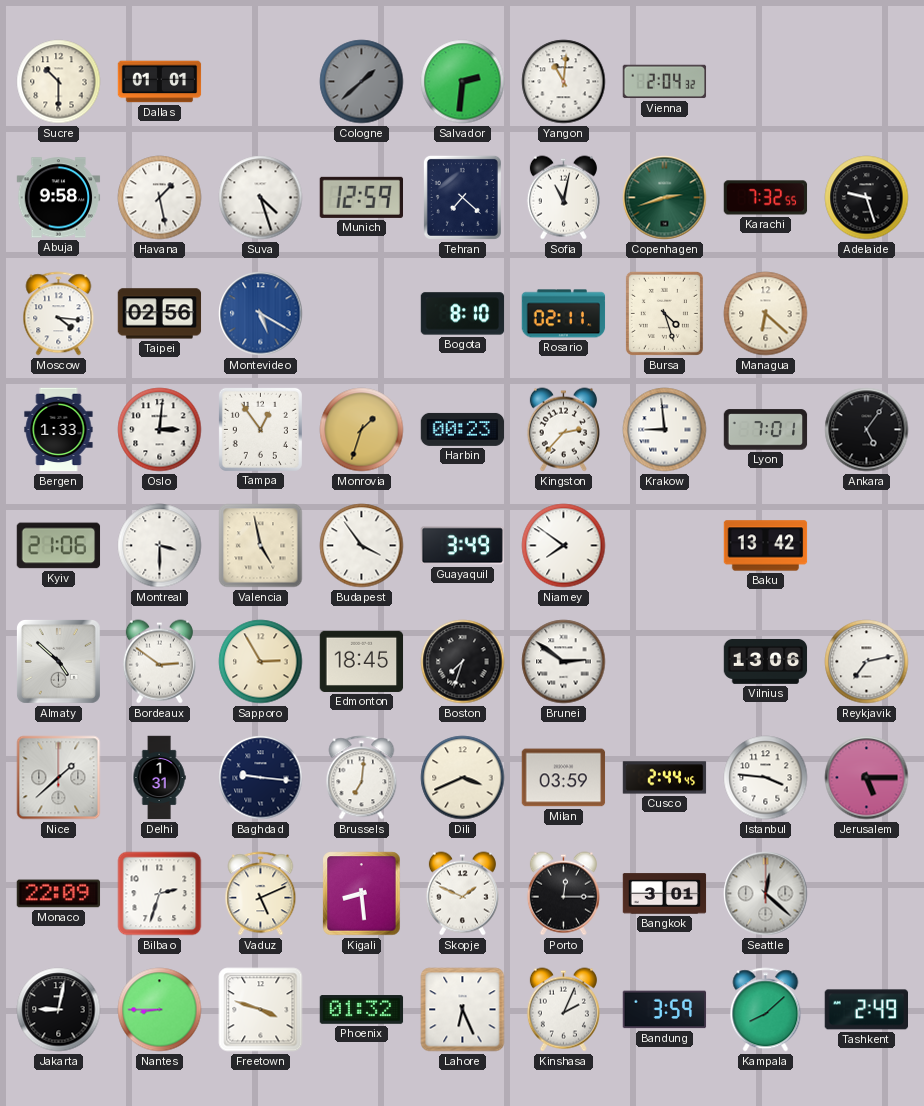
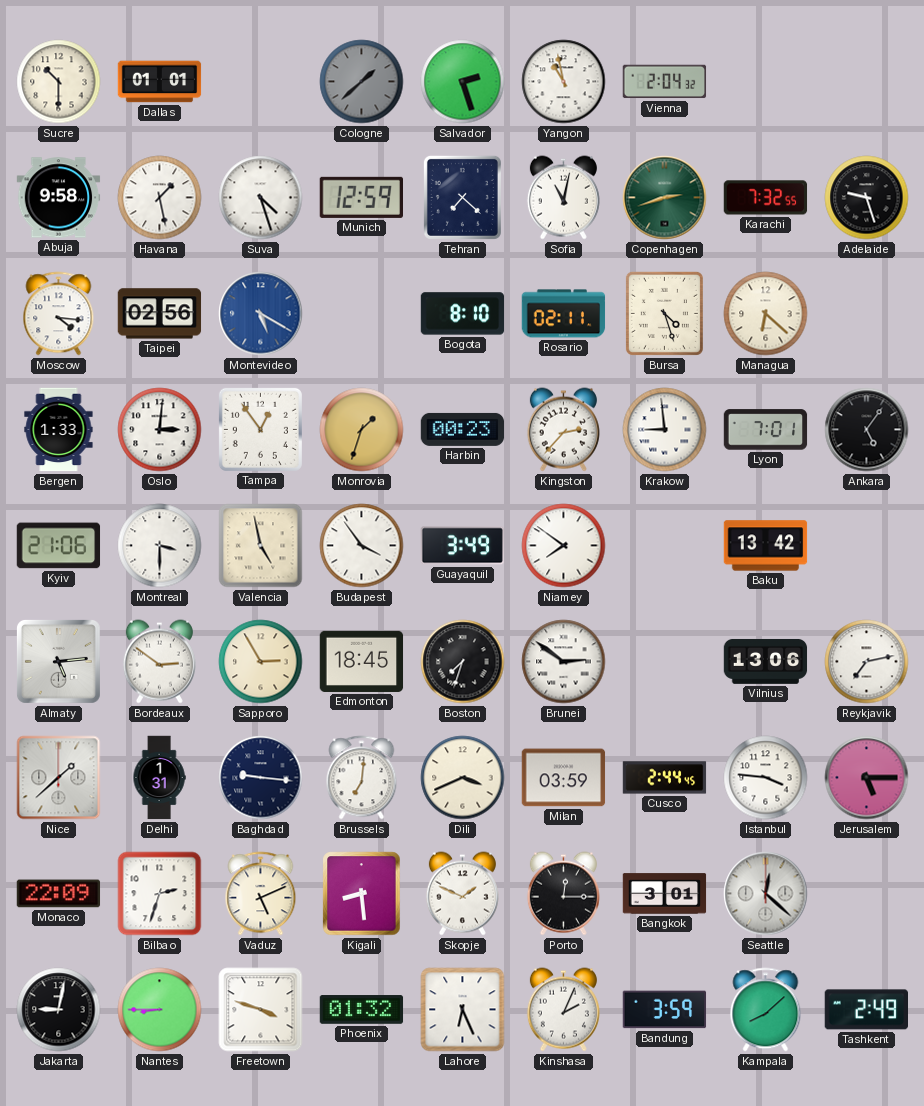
Salvador: 2:31 -> 2:27 (463, 82)
Yangon: 11:01 -> 10:58 (564, 82)
Almaty: 4:52 -> 5:14 (58, 661)
